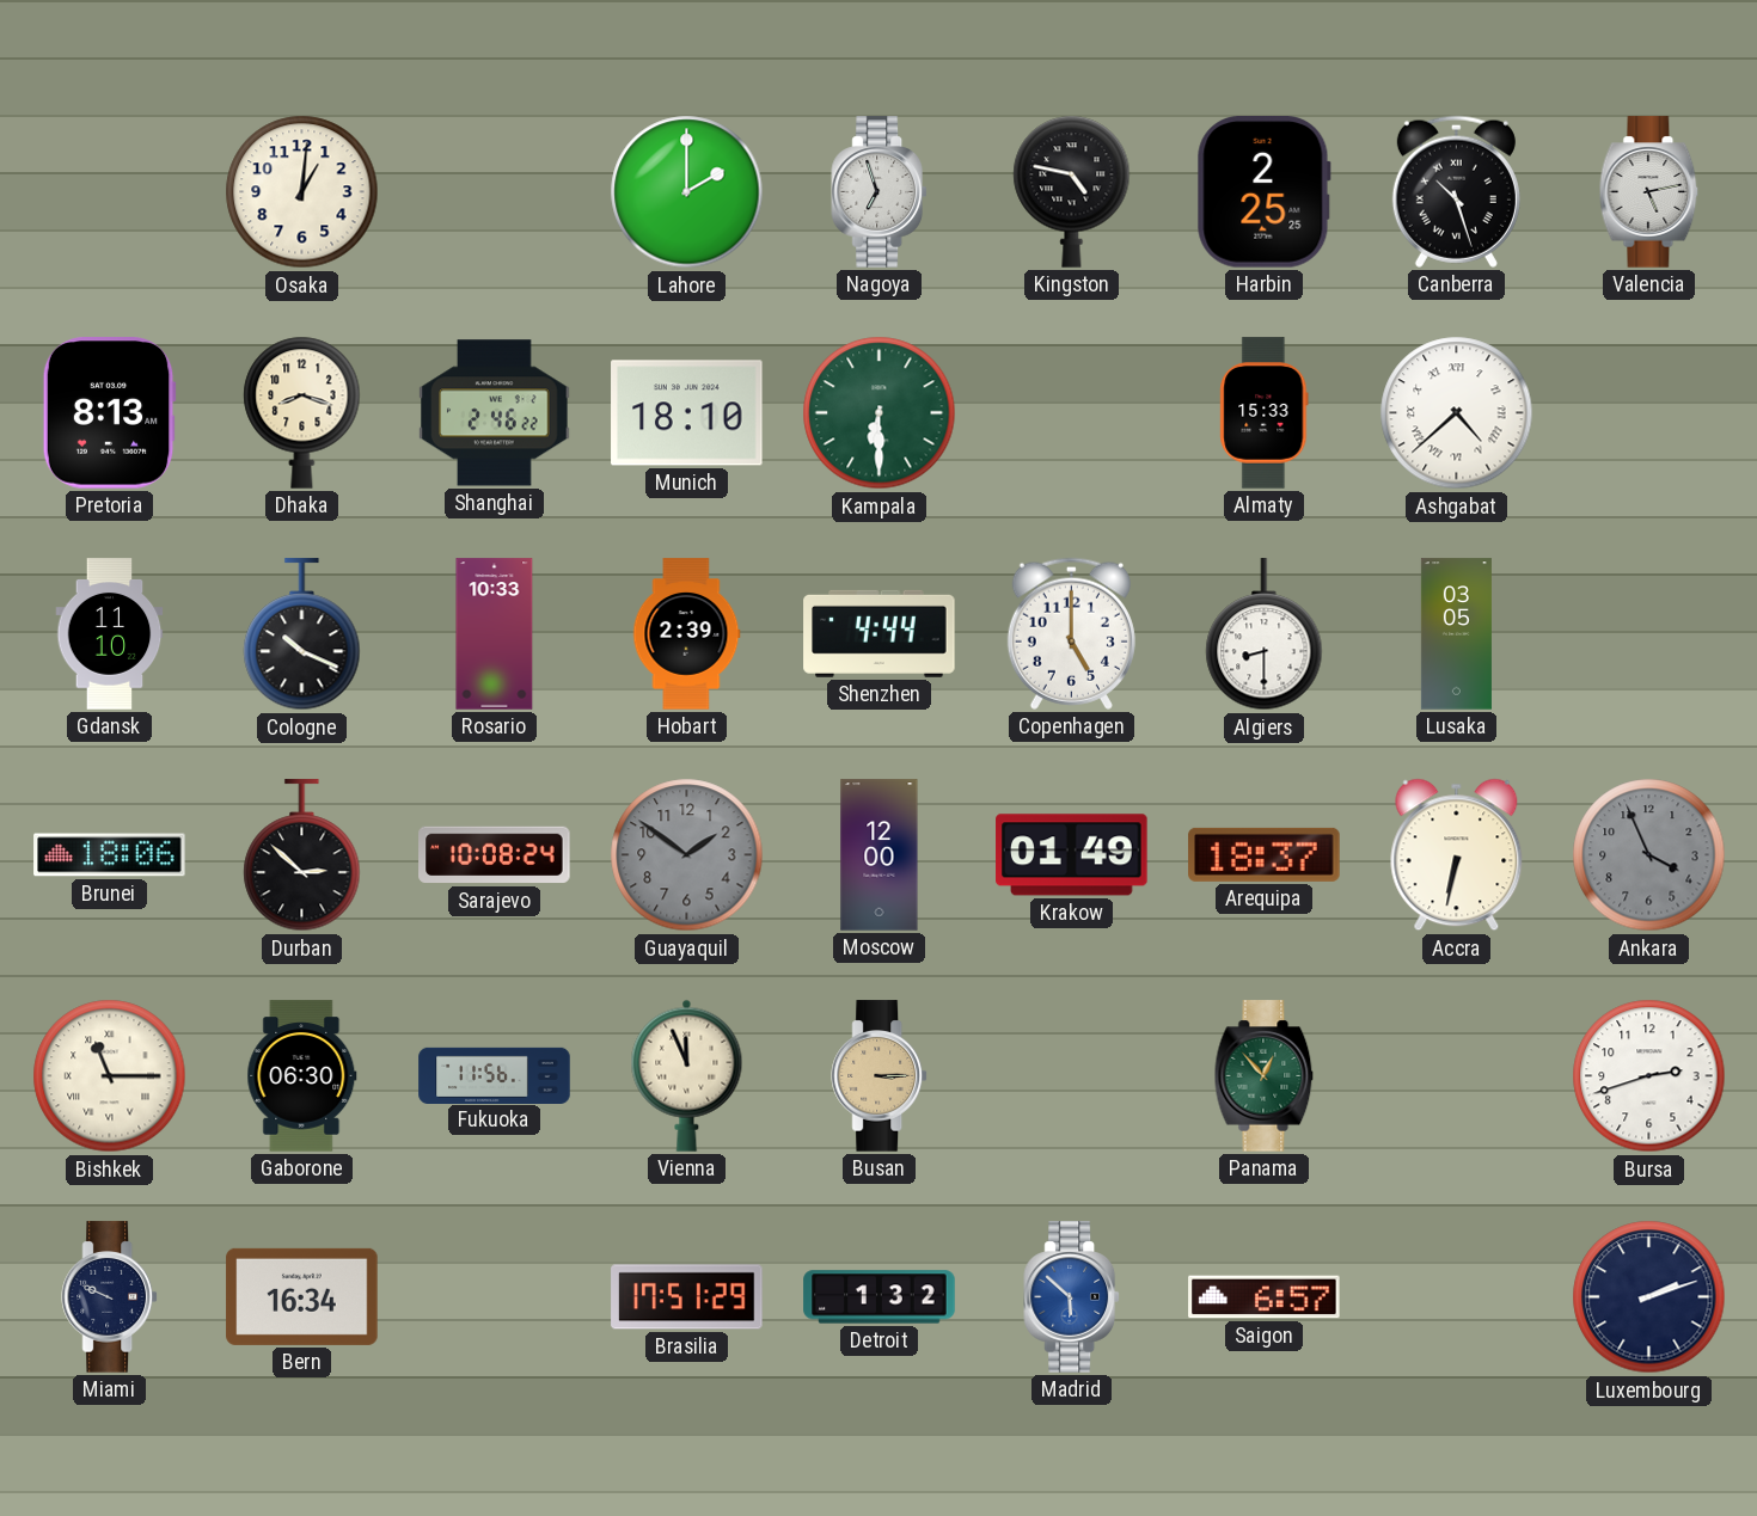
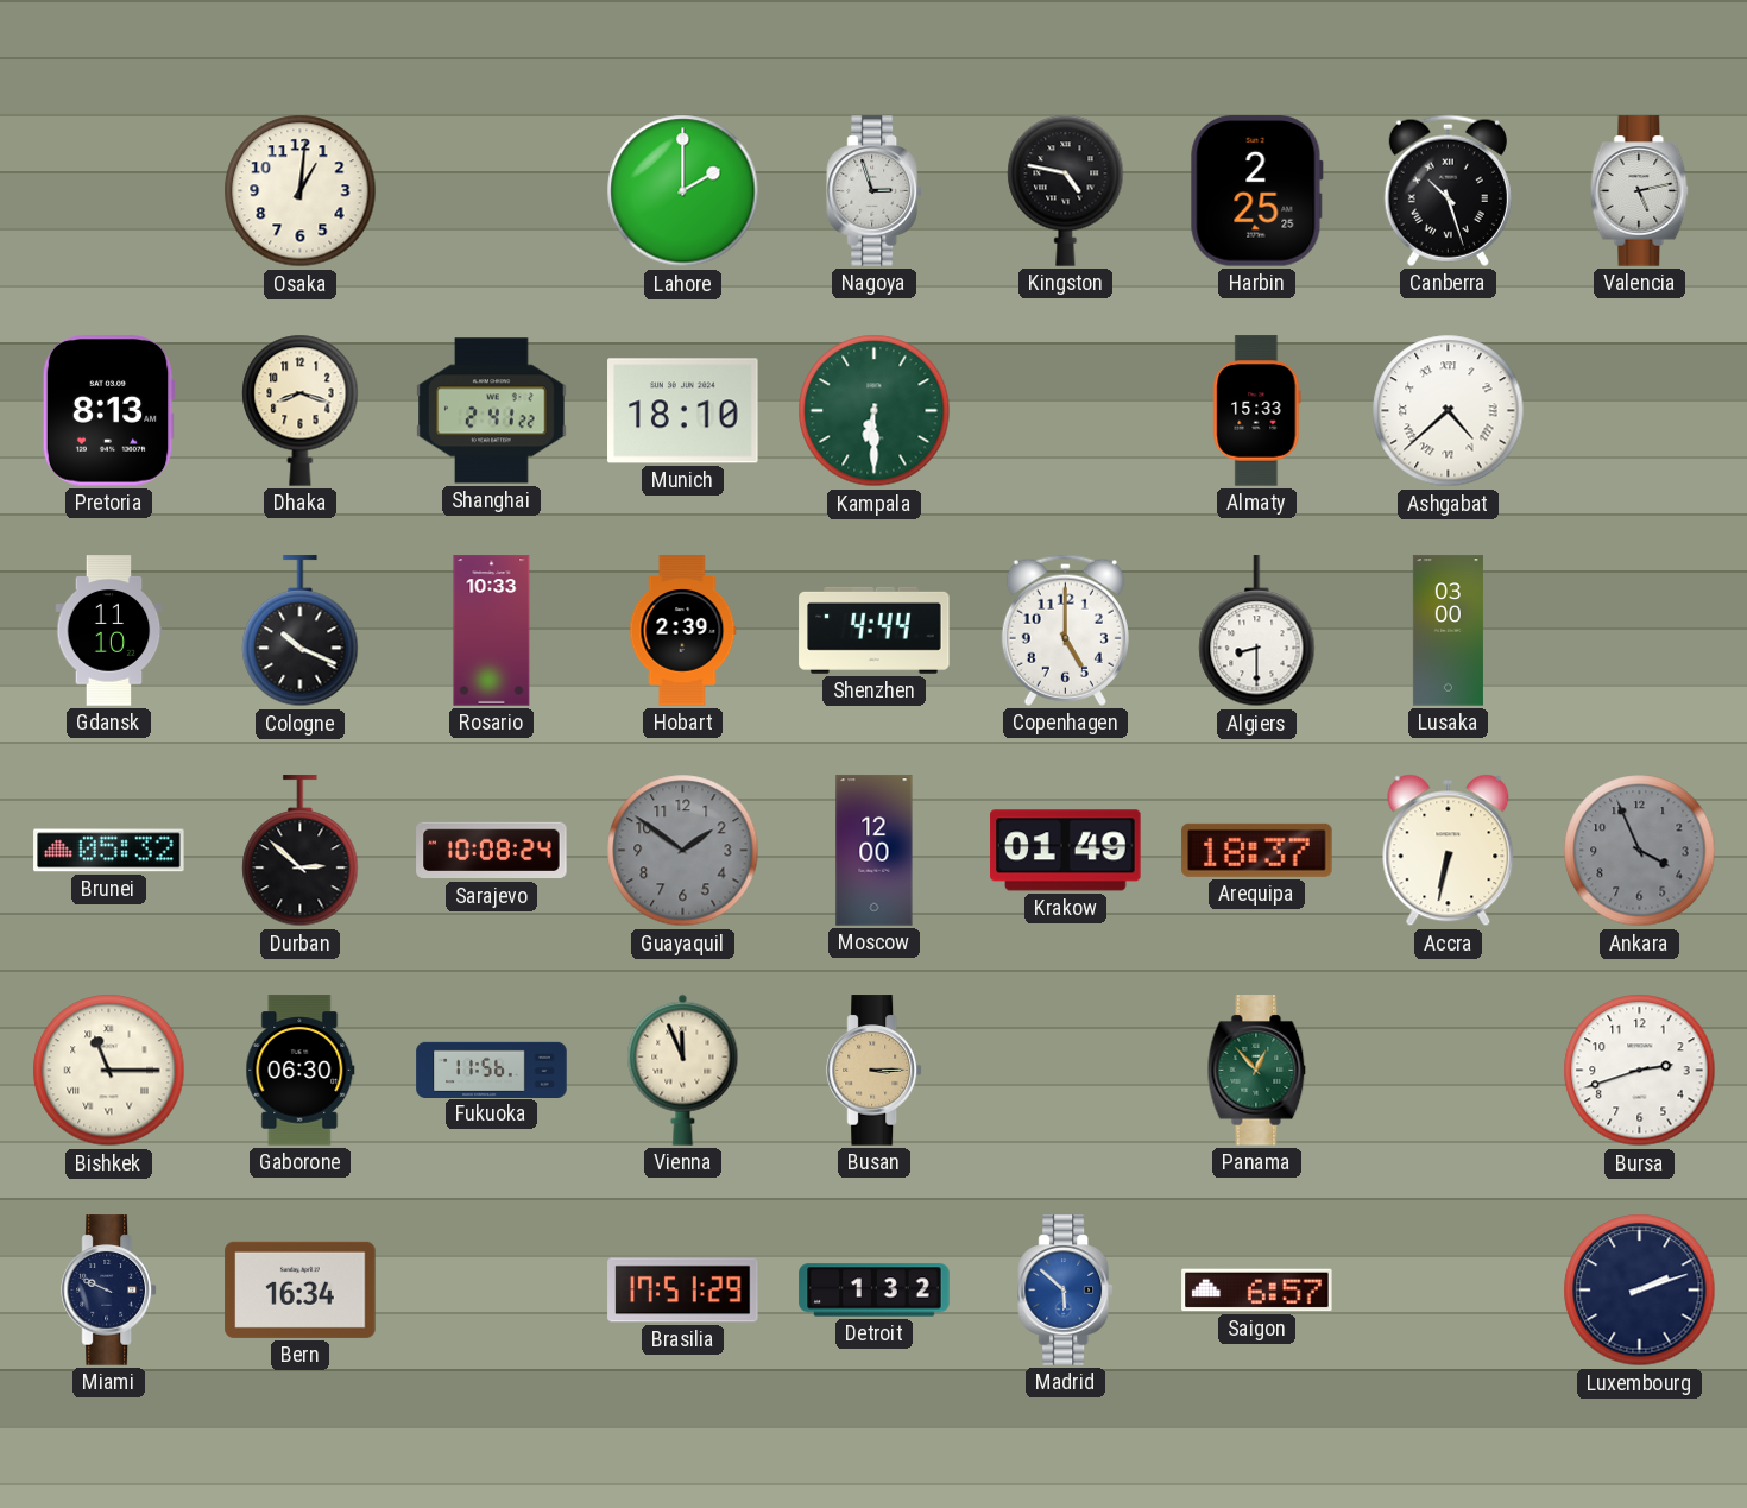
Nagoya: 6:57 -> 2:57 (873, 191)
Shanghai: 2:46 -> 2:41 (492, 411)
Lusaka: 03:05 -> 03:00 (1448, 631)
Brunei: 18:06 -> 05:32 (109, 851)
